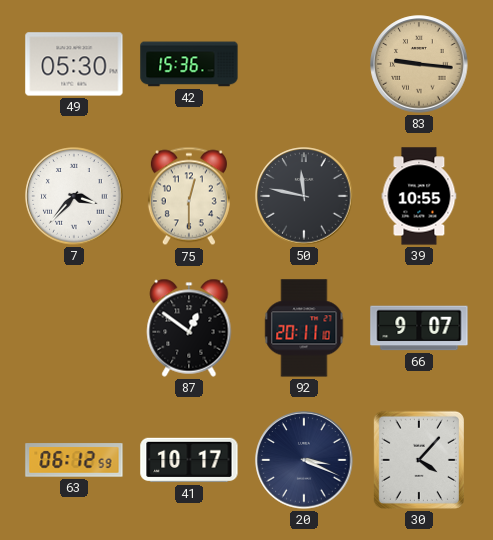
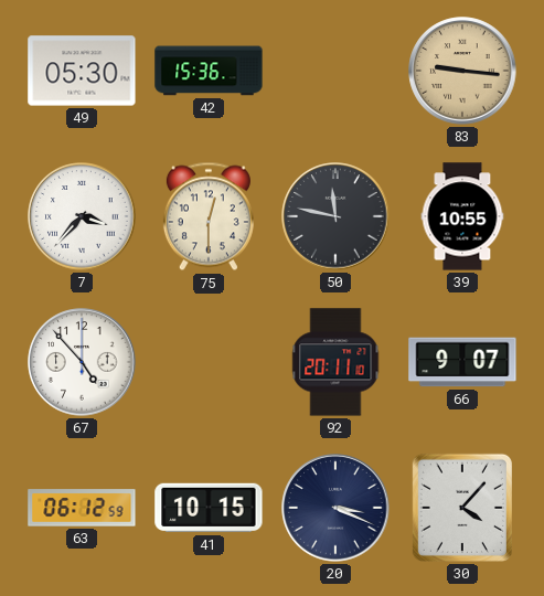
67: none -> 4:53 (82, 362)
87: 12:51 -> none (189, 328)
41: 10:17 -> 10:15 (209, 508)
